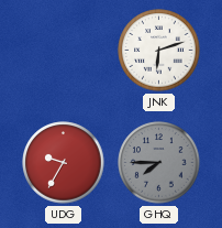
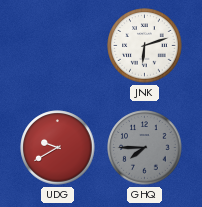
UDG: 9:35 -> 9:40 (58, 148)
